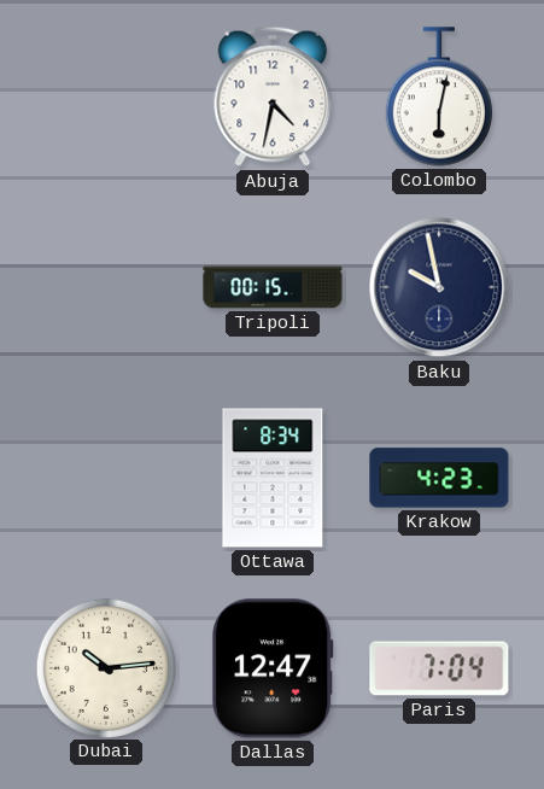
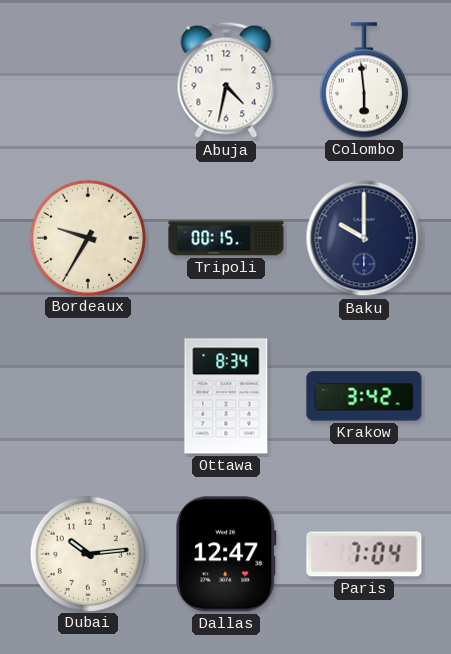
Colombo: 6:02 -> 5:59 (364, 80)
Bordeaux: none -> 9:35 (87, 237)
Baku: 9:58 -> 10:00 (364, 238)
Krakow: 4:23 -> 3:42 (364, 396)
